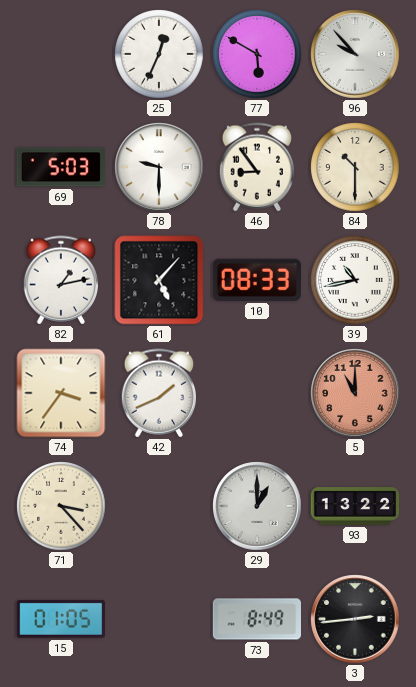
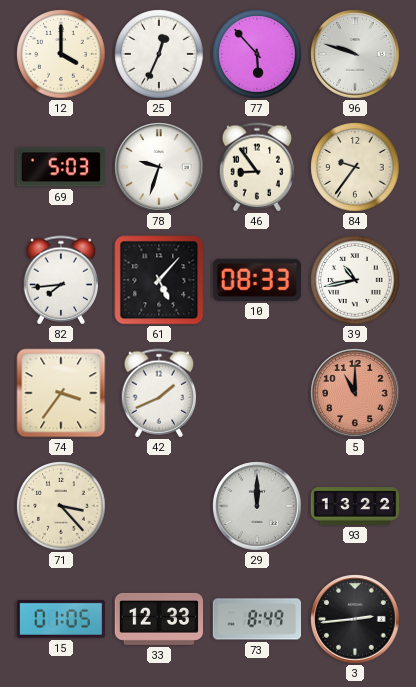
12: none -> 4:00 (61, 54)
77: 5:50 -> 5:53 (257, 54)
96: 9:53 -> 9:48 (355, 54)
78: 9:30 -> 9:33 (159, 167)
84: 10:30 -> 9:36 (355, 167)
82: 1:13 -> 7:44 (60, 280)
29: 1:00 -> 12:00 (257, 506)
33: none -> 12:33 (158, 619)
